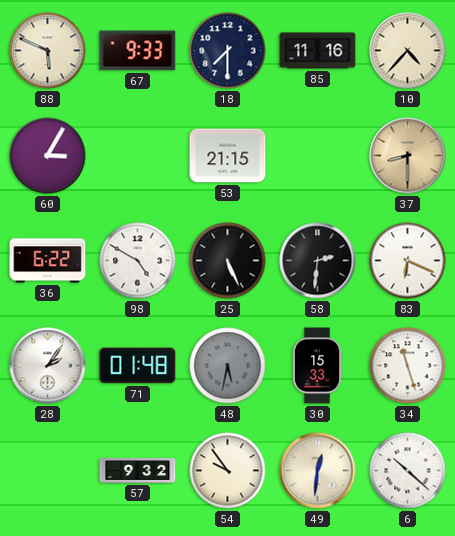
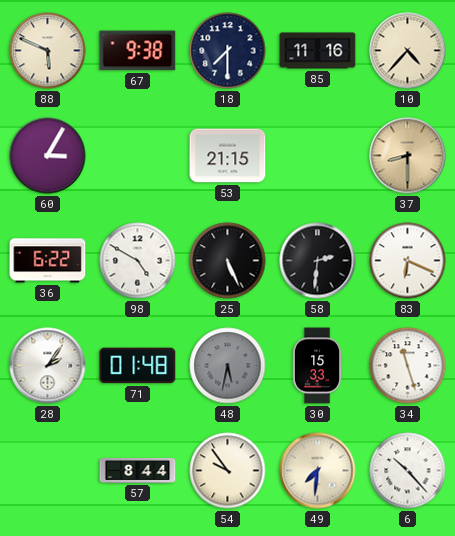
67: 9:33 -> 9:38 (138, 51)
57: 9:32 -> 8:44 (138, 470)
49: 12:31 -> 7:31 (318, 471)
6: 10:22 -> 10:23 (408, 471)
